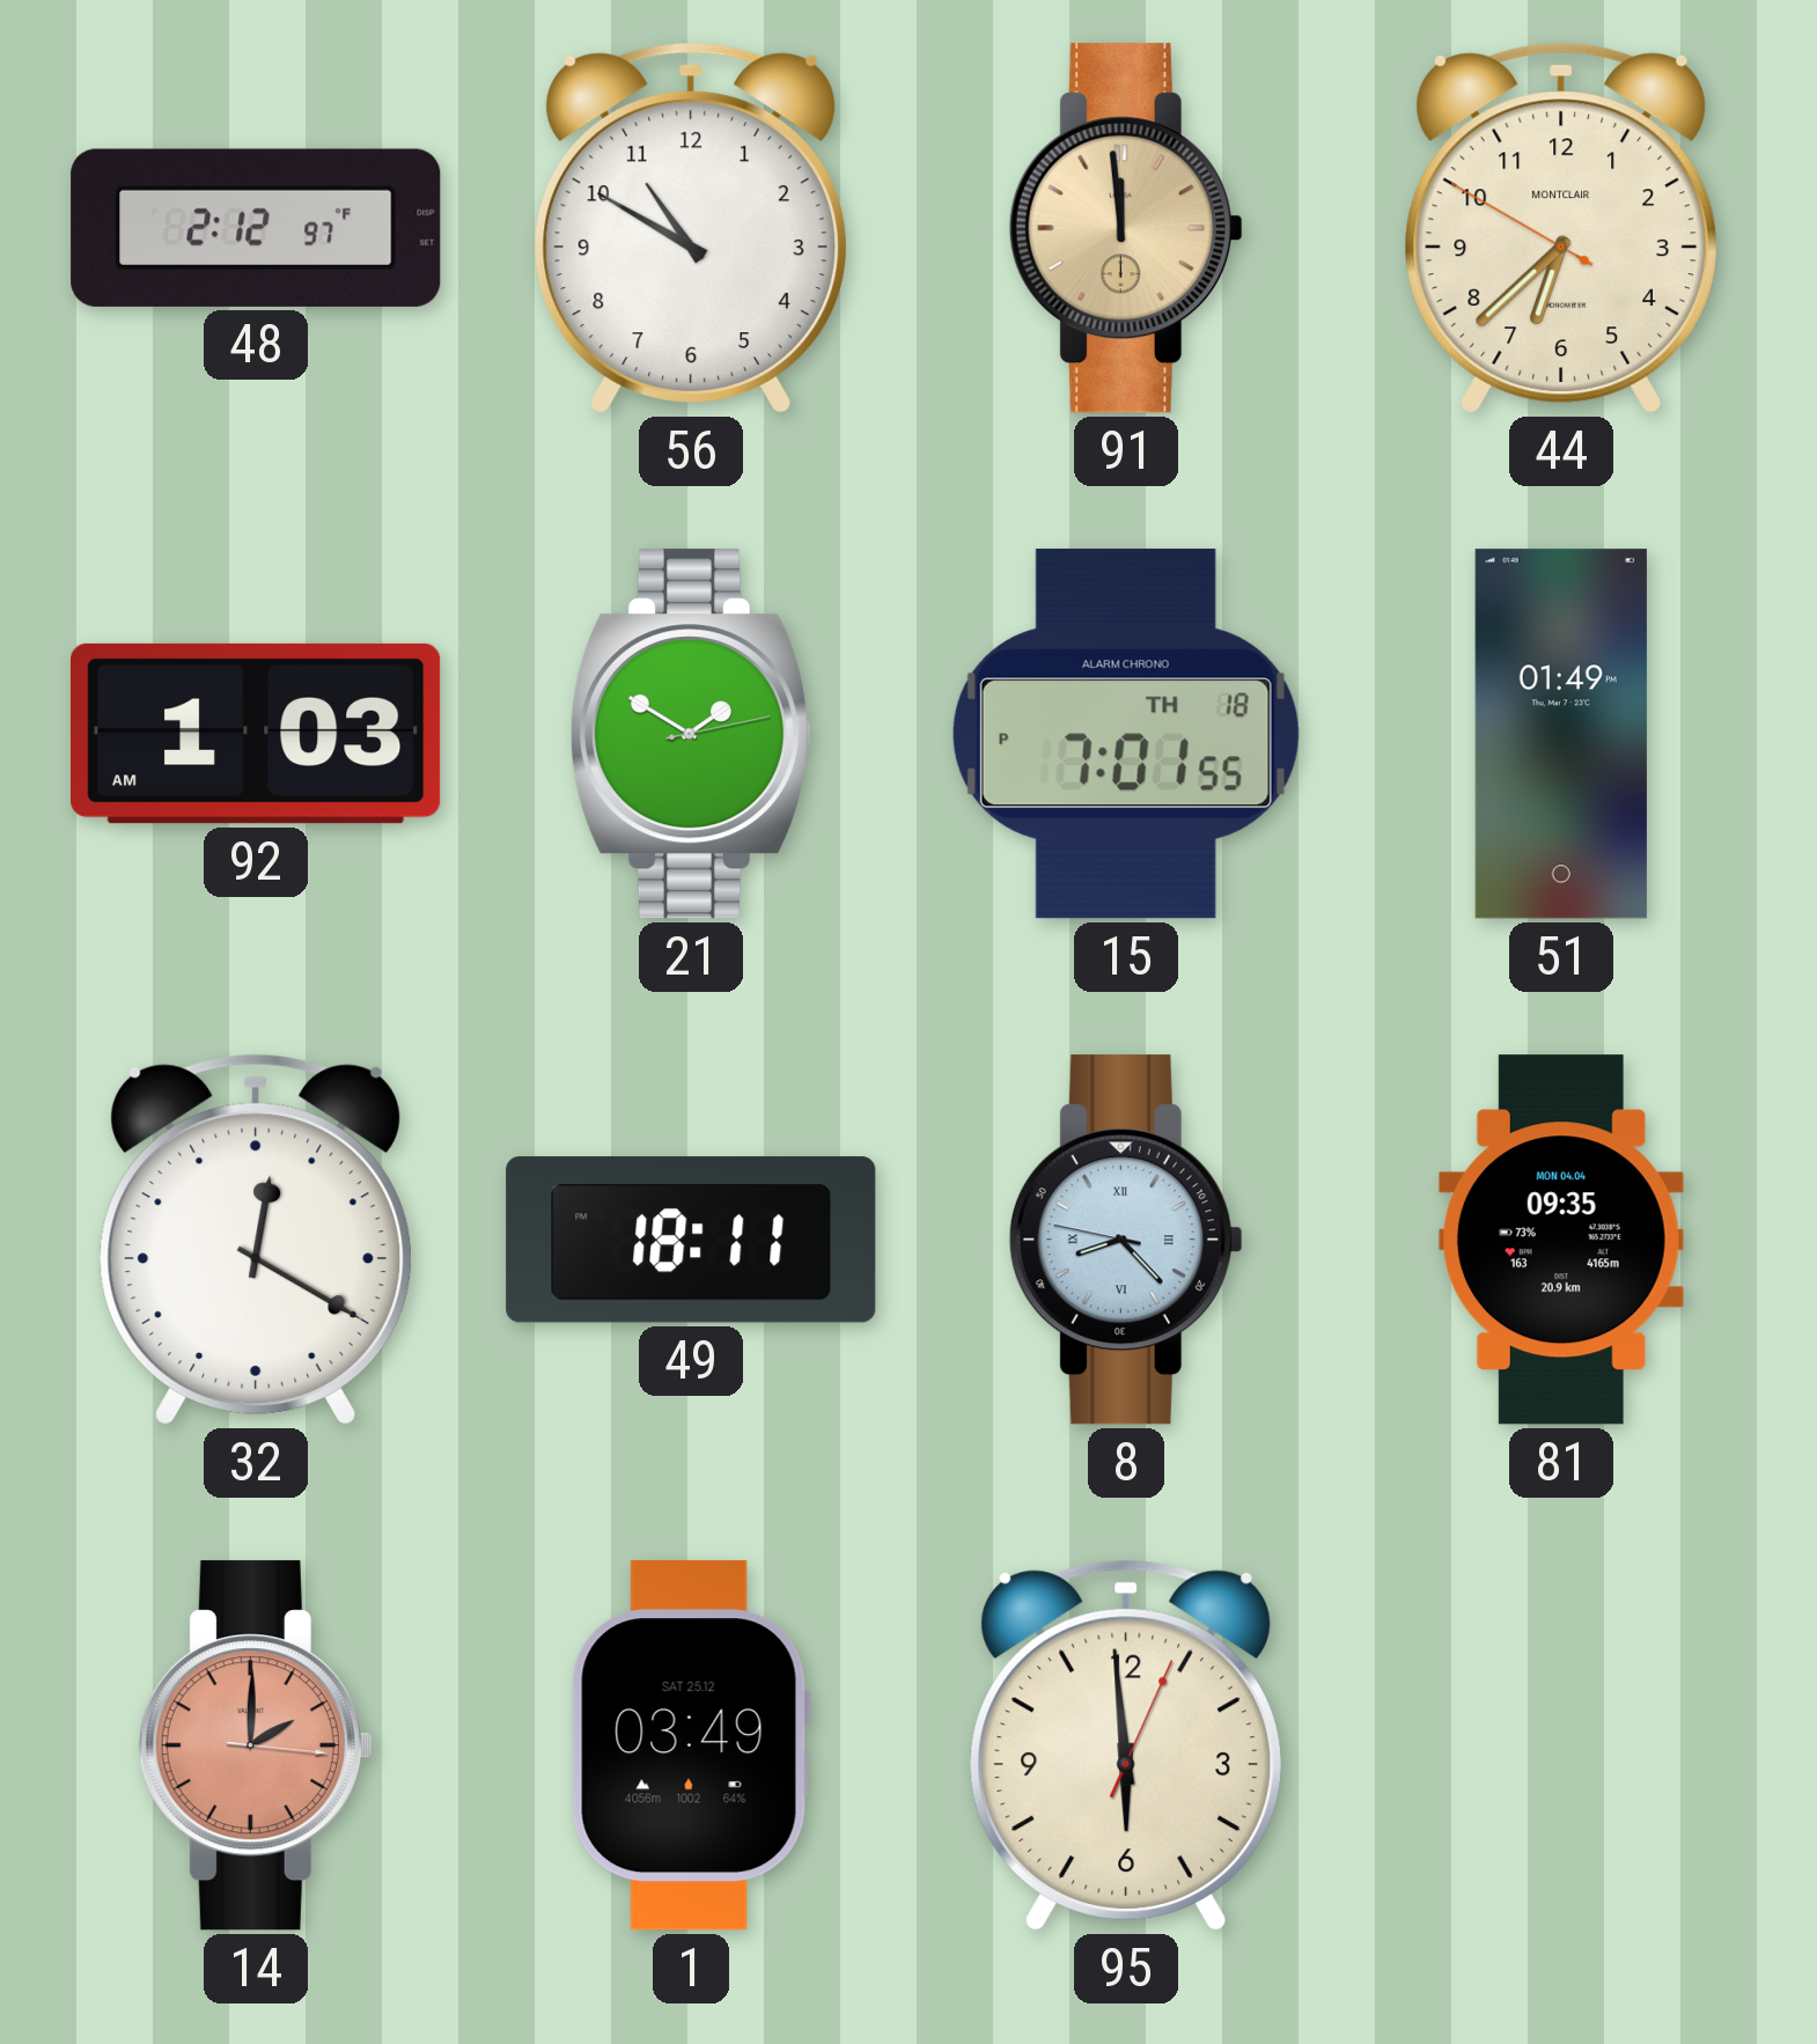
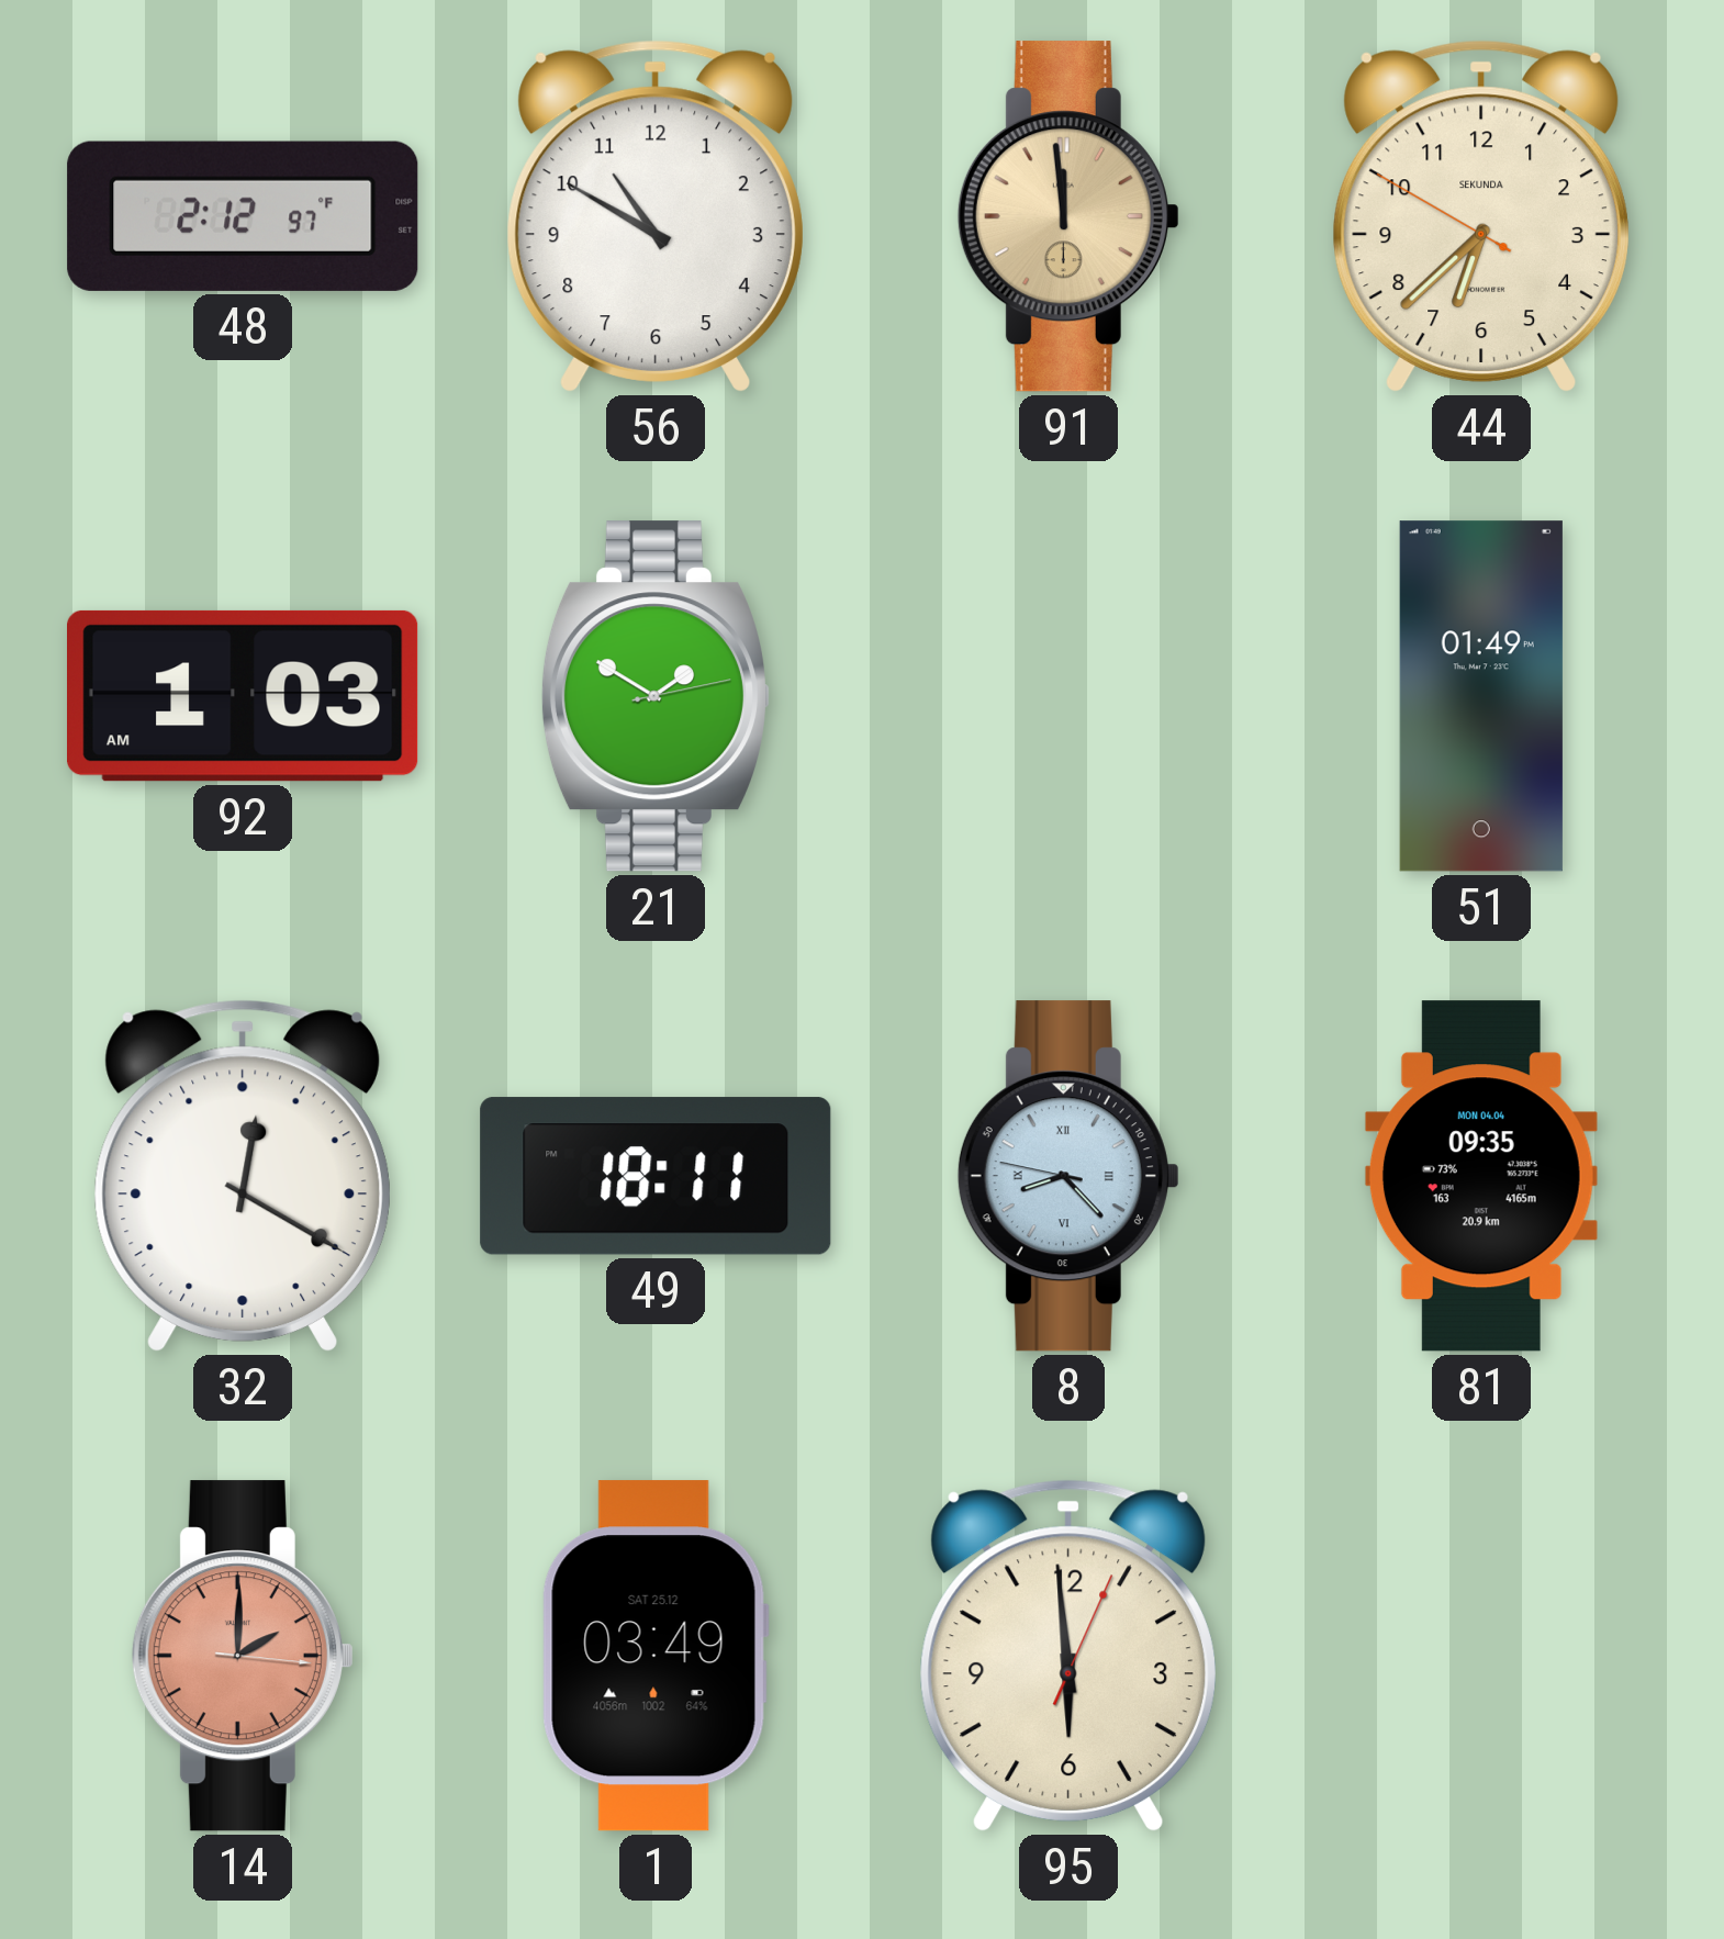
44 brand: MONTCLAIR -> SEKUNDA (1481, 216)
15: 7:01 -> none (1126, 734)
